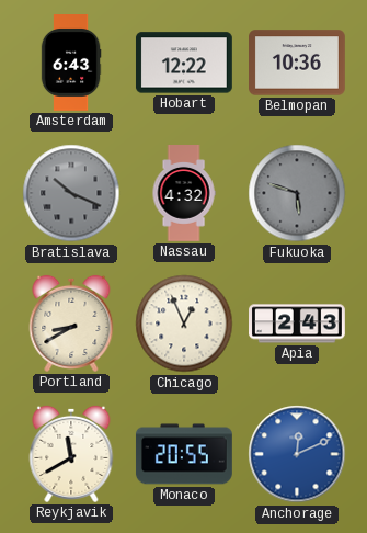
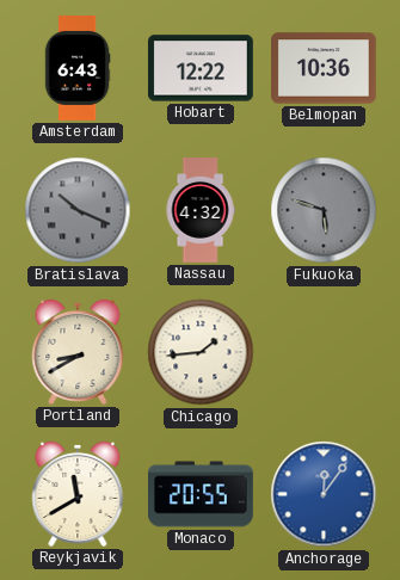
Chicago: 12:56 -> 1:44 (201, 352)
Apia: 2:43 -> none (298, 324)
Anchorage: 12:11 -> 12:06 (324, 494)
